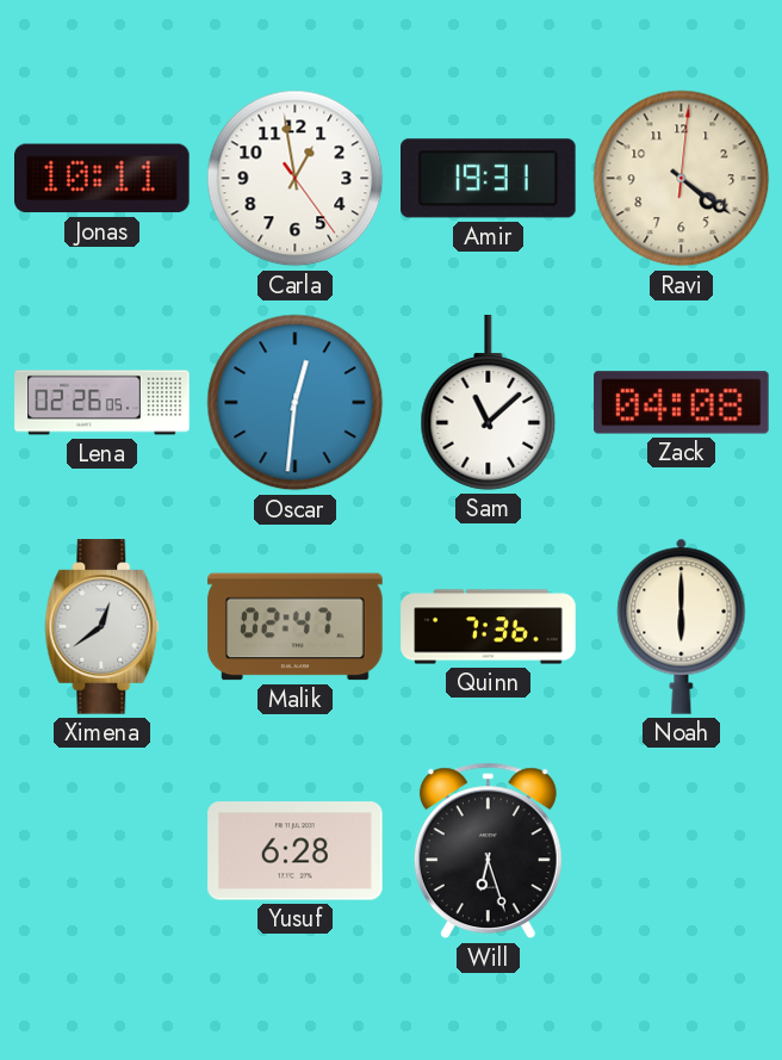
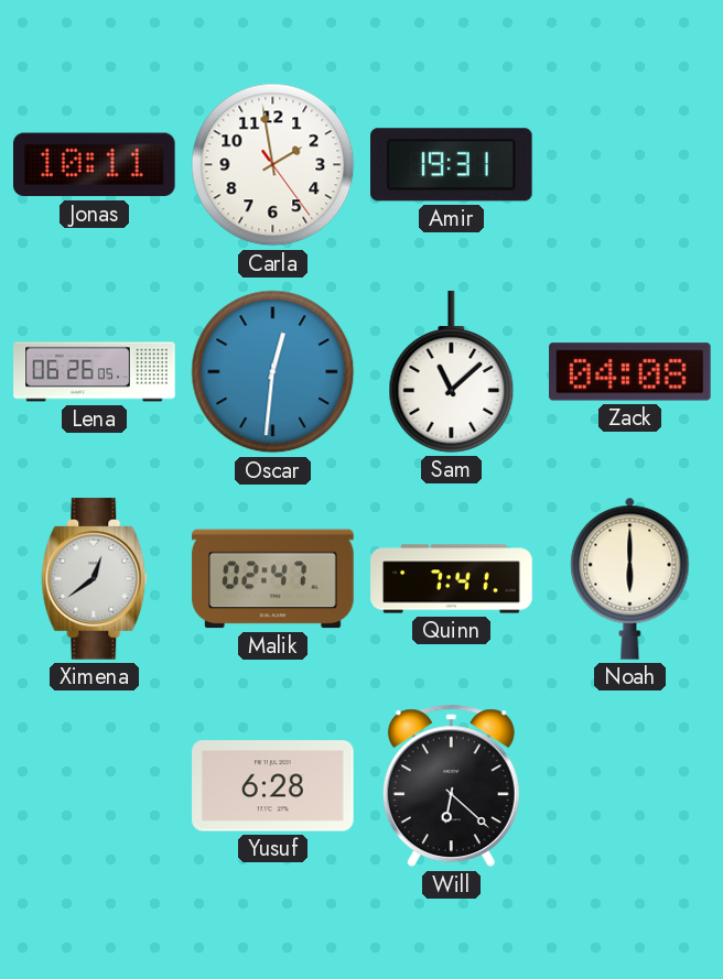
Carla: 12:58 -> 1:58 (273, 165)
Ravi: 4:21 -> none (682, 179)
Lena: 02:26 -> 06:26 (95, 372)
Quinn: 7:36 -> 7:41 (452, 579)
Will: 6:27 -> 6:22 (451, 786)
